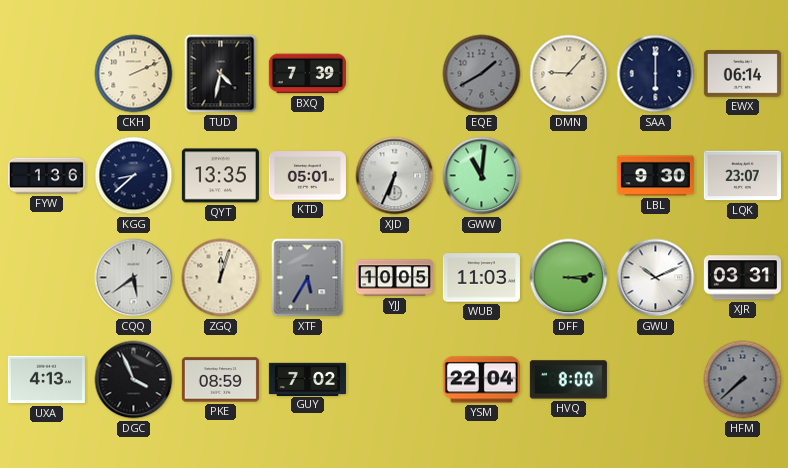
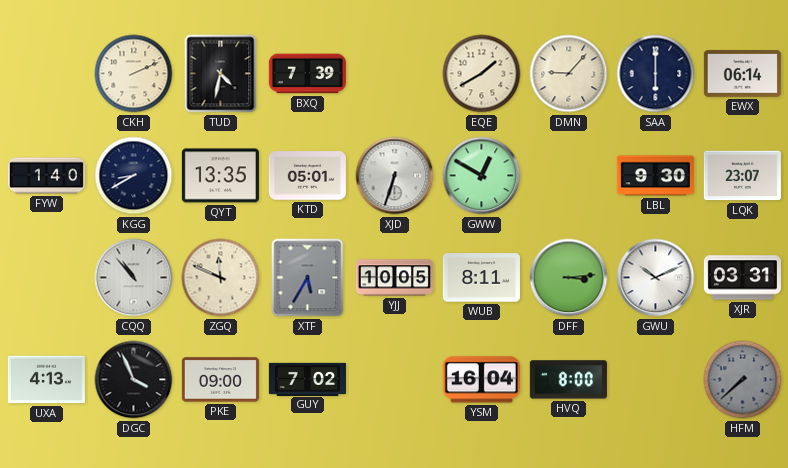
EQE dial: grey -> cream (482, 74)
FYW: 1:36 -> 1:40 (46, 176)
KGG: 8:38 -> 8:40 (134, 176)
XJD: 6:34 -> 6:33 (395, 176)
GWW: 11:01 -> 12:50 (482, 176)
CQQ: 5:39 -> 10:53 (134, 278)
ZGQ: 12:03 -> 11:49 (221, 278)
WUB: 11:03 -> 8:11 (481, 278)
PKE: 08:59 -> 09:00 (220, 380)
YSM: 22:04 -> 16:04 (481, 380)
